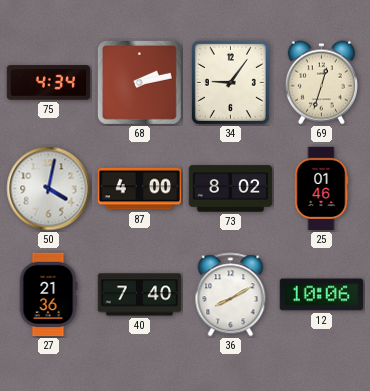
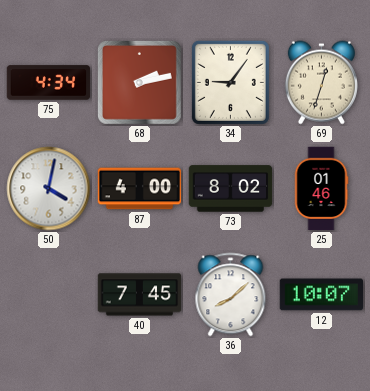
27: 21:36 -> none (48, 295)
40: 7:40 -> 7:45 (140, 295)
36: 8:10 -> 8:08 (231, 295)
12: 10:06 -> 10:07 (322, 295)
